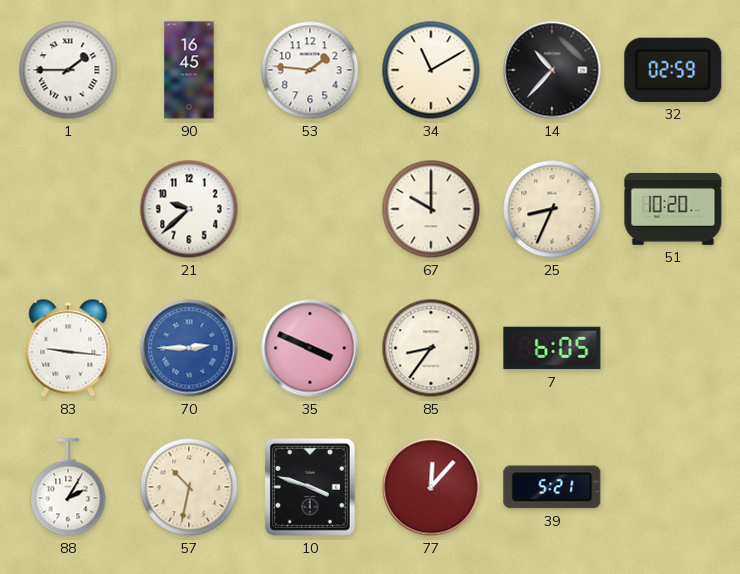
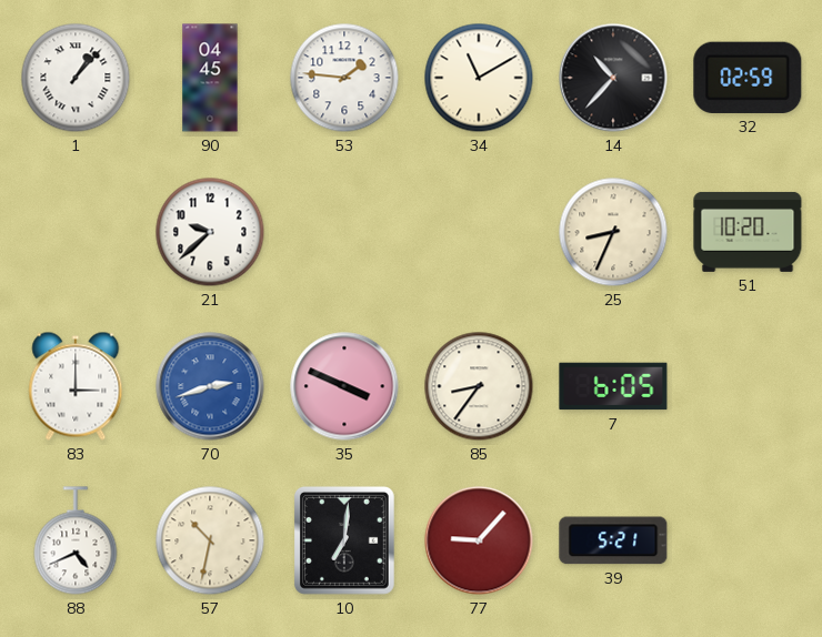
1: 1:45 -> 1:07 (76, 78)
90: 16:45 -> 04:45 (210, 78)
67: 10:00 -> none (431, 209)
83: 9:16 -> 3:00 (76, 386)
70: 2:45 -> 2:42 (210, 386)
88: 2:05 -> 4:41 (76, 540)
10: 3:48 -> 7:01 (344, 540)
77: 12:07 -> 9:07 (479, 540)
